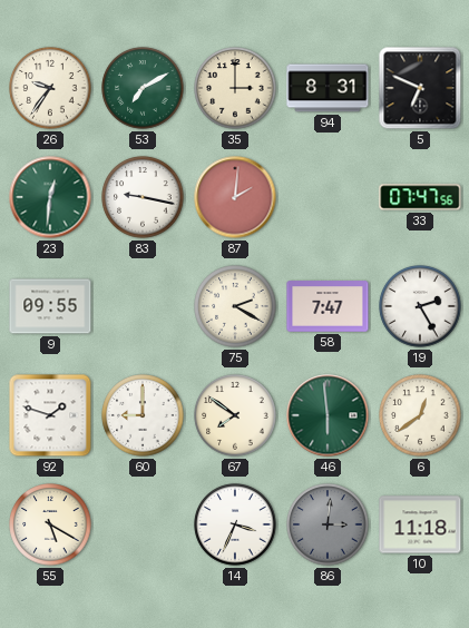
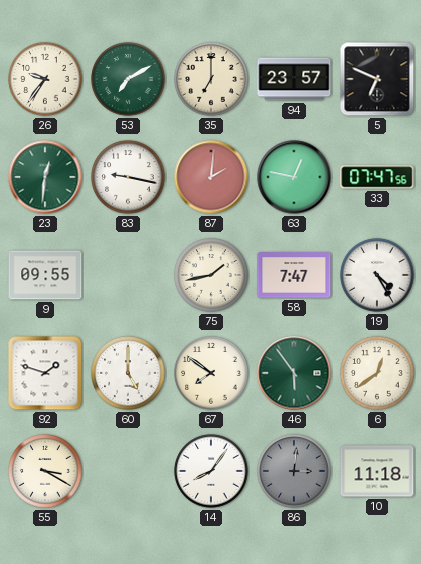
35: 3:00 -> 7:00 (211, 79)
94: 8:31 -> 23:57 (294, 79)
63: none -> 12:47 (294, 177)
75: 2:20 -> 1:43 (211, 275)
19: 2:25 -> 4:25 (377, 275)
60: 9:00 -> 5:00 (128, 373)
46: 5:59 -> 5:54 (294, 373)
55: 5:20 -> 3:20 (45, 471)
14: 3:34 -> 8:06 (211, 471)
